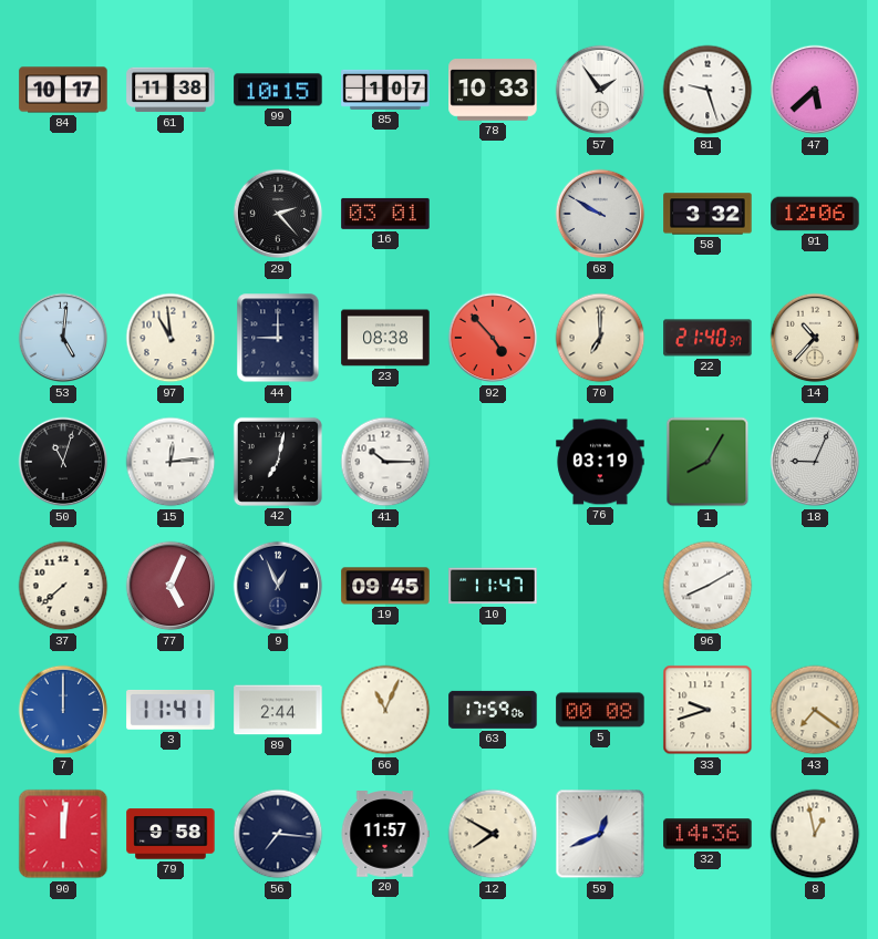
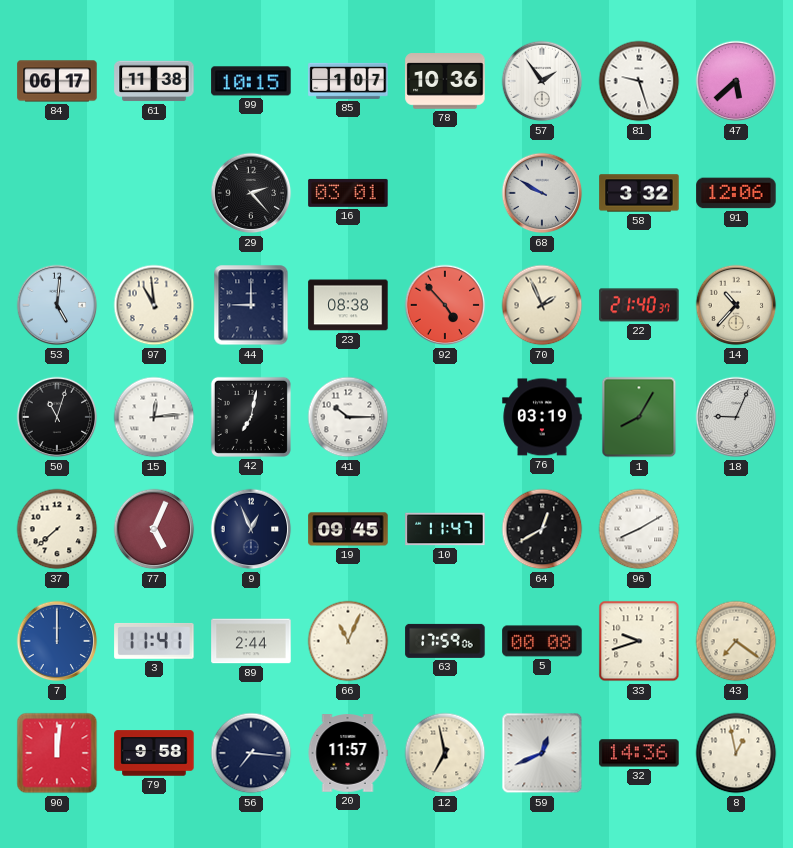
84: 10:17 -> 06:17 (57, 81)
78: 10:33 -> 10:36 (445, 81)
70: 7:00 -> 1:56 (542, 305)
64: none -> 12:40 (542, 529)
12: 7:50 -> 6:58 (445, 753)
